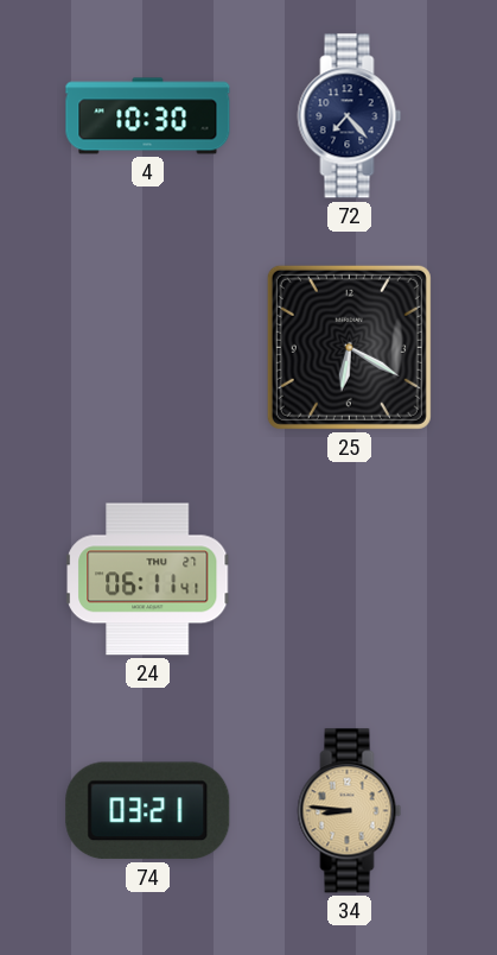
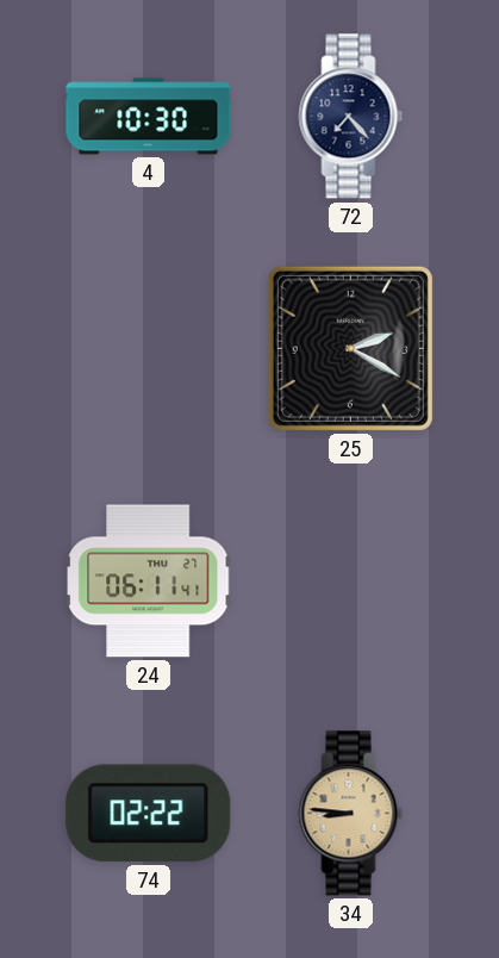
25: 6:20 -> 2:20 (350, 348)
74: 03:21 -> 02:22 (149, 814)
